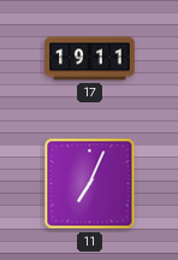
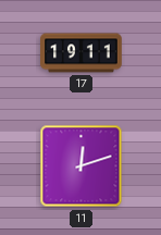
11: 7:04 -> 12:12 (82, 166)
